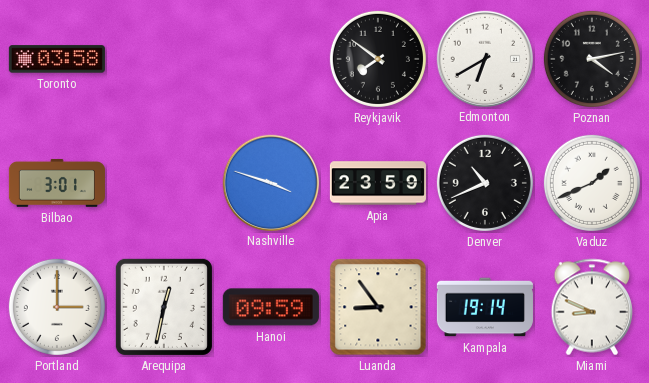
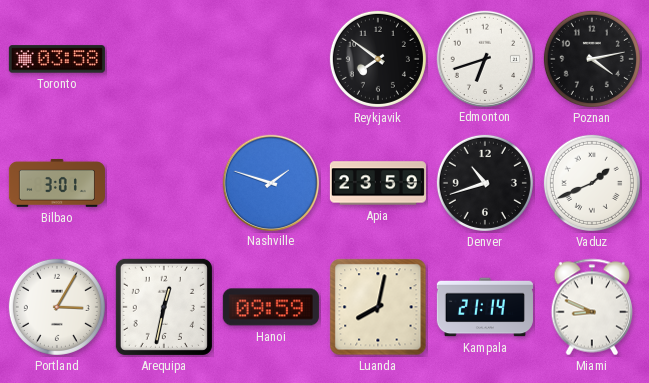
Edmonton: 6:40 -> 6:42 (484, 58)
Nashville: 3:48 -> 1:48 (270, 182)
Denver: 10:41 -> 10:42 (485, 183)
Portland: 3:00 -> 3:05 (57, 307)
Luanda: 8:54 -> 8:02 (378, 307)
Kampala: 19:14 -> 21:14 (485, 307)
